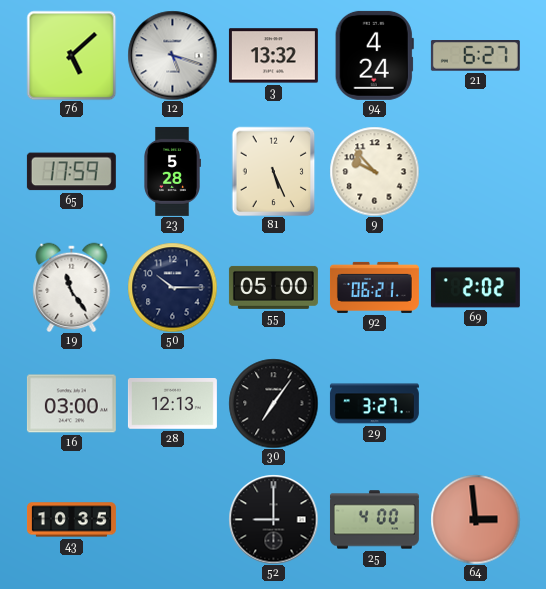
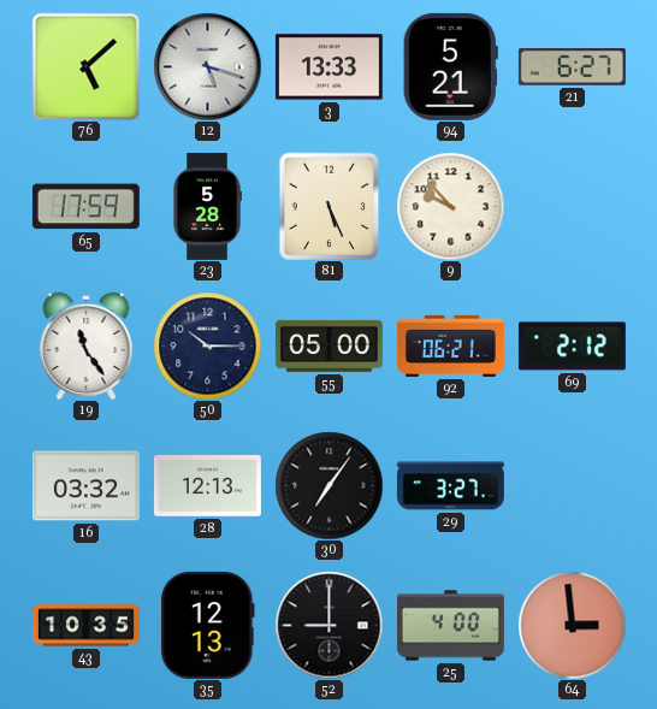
3: 13:32 -> 13:33 (328, 67)
94: 4:24 -> 5:21 (450, 66)
69: 2:02 -> 2:12 (572, 347)
16: 03:00 -> 03:32 (85, 486)
35: none -> 12:13 (208, 625)
